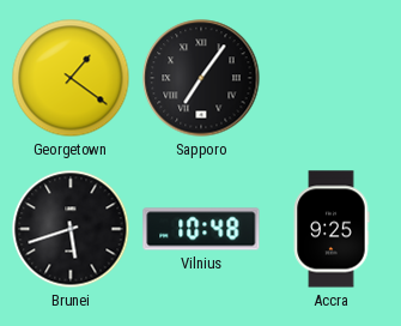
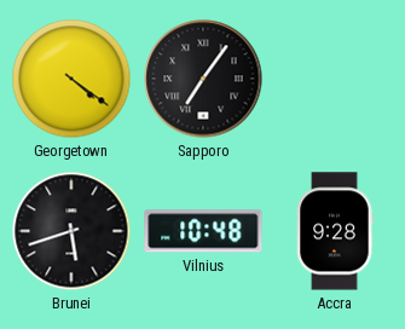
Georgetown: 1:21 -> 4:21 (71, 79)
Accra: 9:25 -> 9:28 (335, 231)
